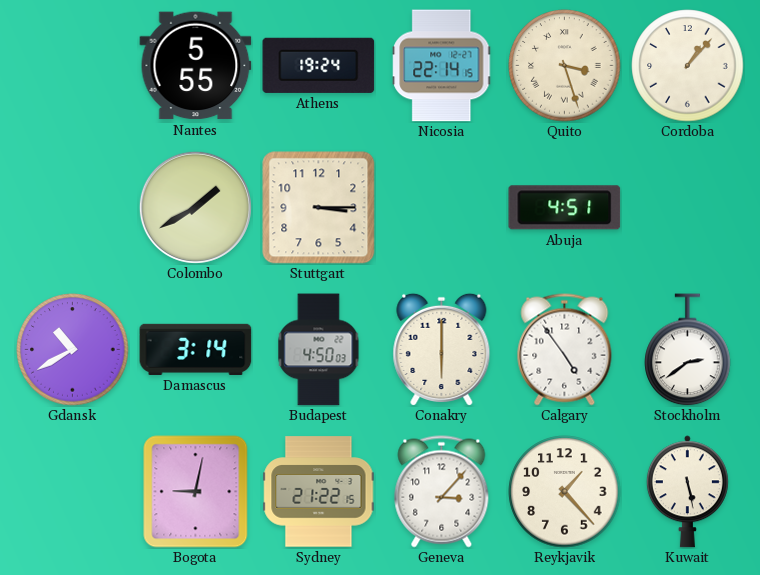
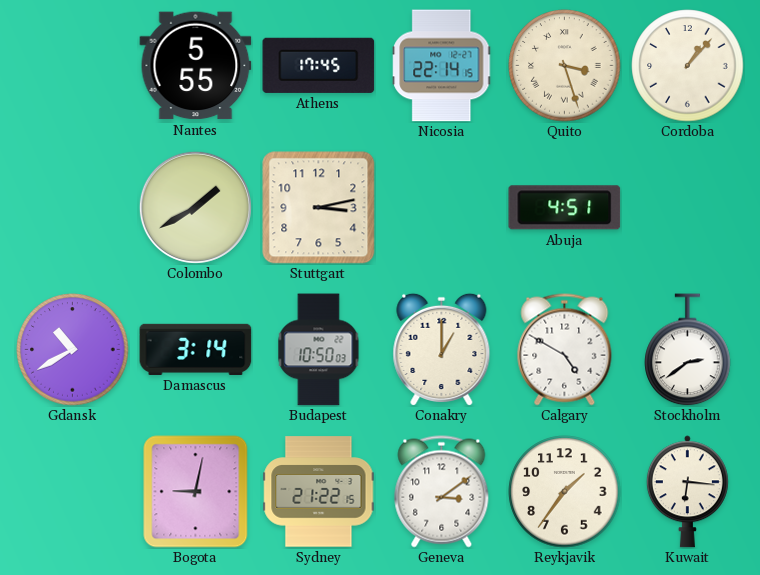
Athens: 19:24 -> 17:45 (319, 65)
Stuttgart: 3:15 -> 3:13 (319, 208)
Budapest: 4:50 -> 10:50 (319, 350)
Conakry: 6:00 -> 1:00 (442, 349)
Calgary: 4:54 -> 4:50 (565, 350)
Geneva: 3:07 -> 3:09 (442, 492)
Reykjavik: 1:23 -> 1:36 (565, 492)
Kuwait: 5:28 -> 6:16 (687, 492)
